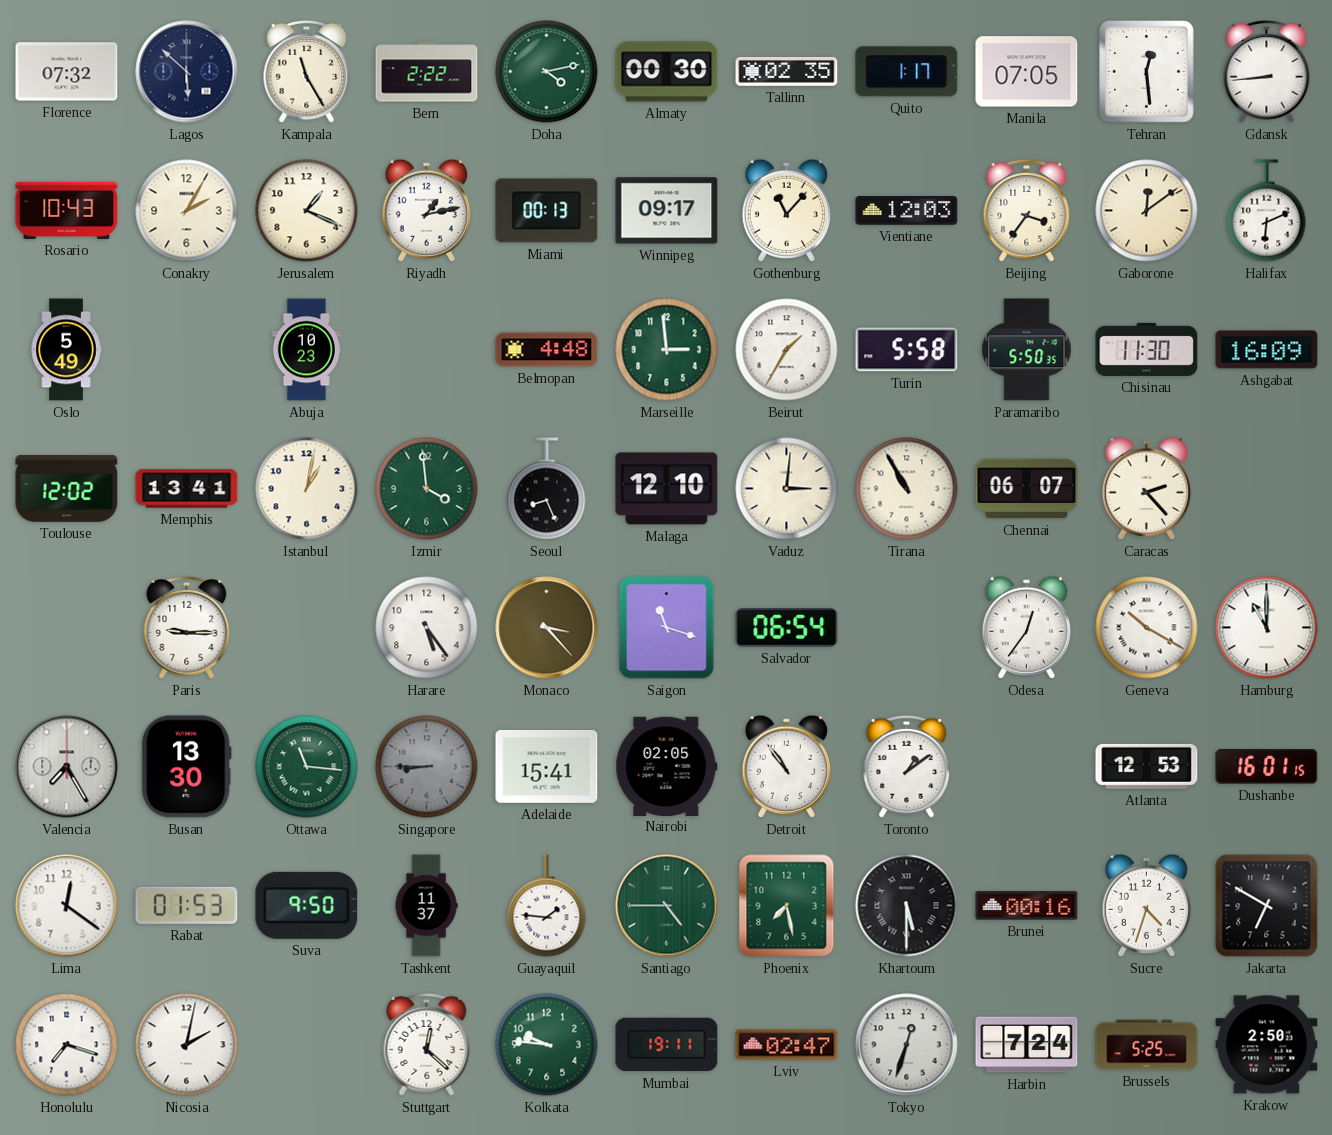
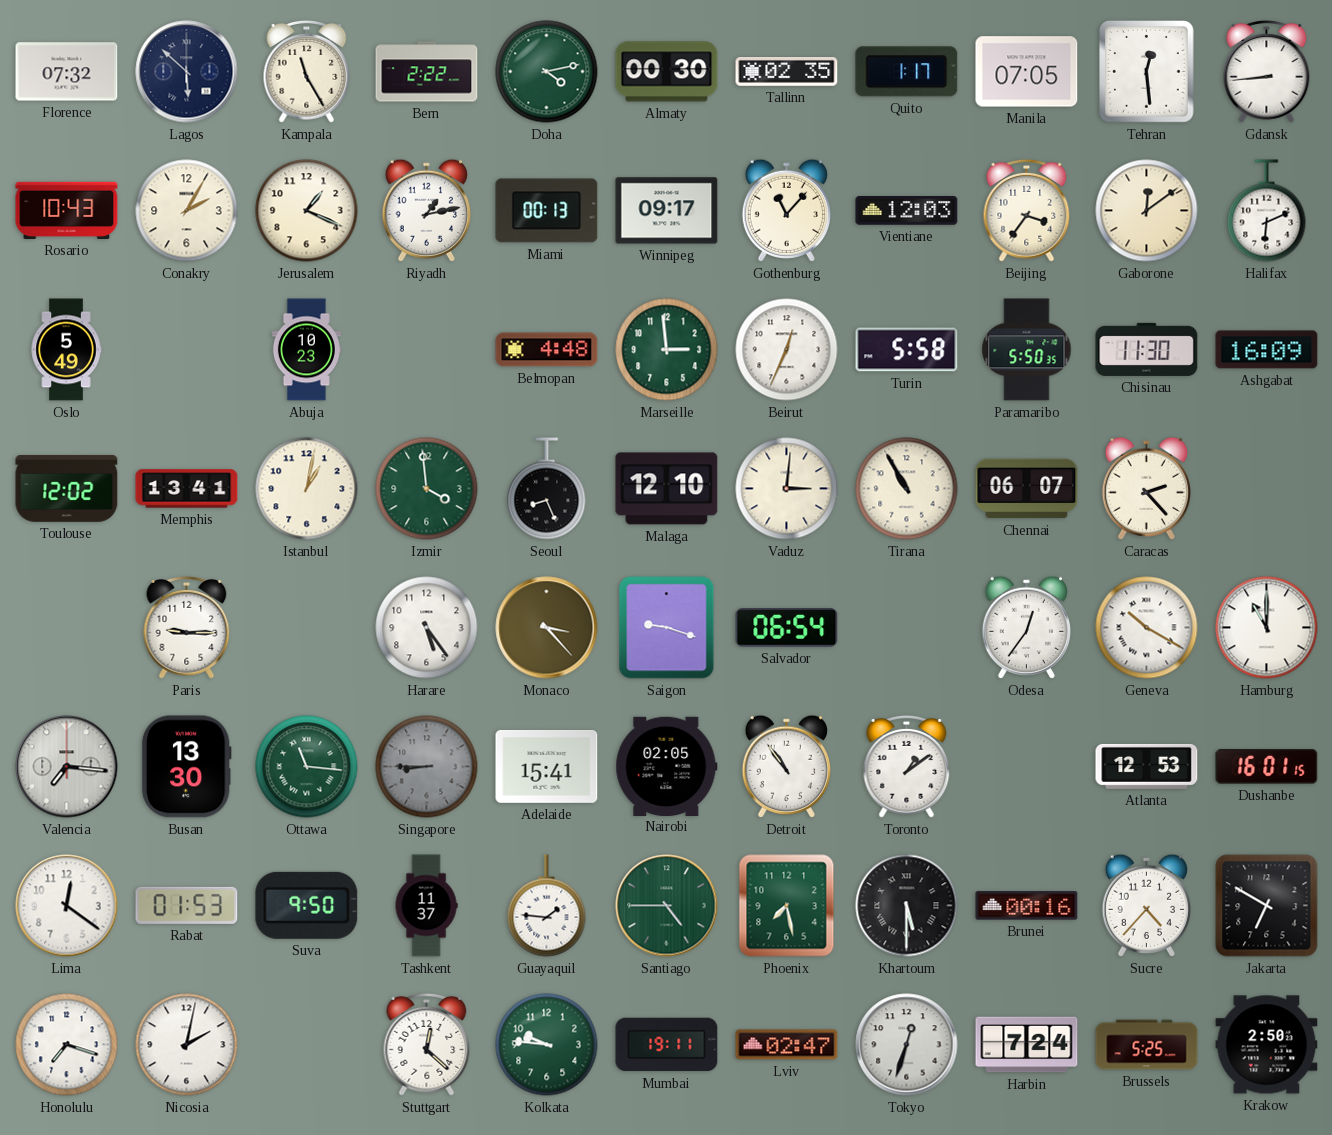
Beirut: 1:35 -> 12:34 (787, 350)
Saigon: 11:18 -> 9:18 (667, 628)
Valencia: 7:25 -> 7:16 (67, 767)
Sucre: 4:33 -> 4:37 (1146, 905)
